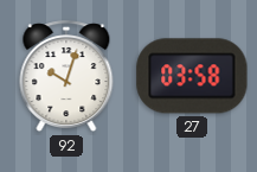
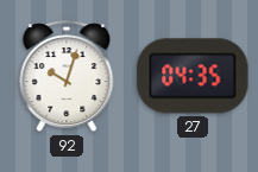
27: 03:58 -> 04:35 (193, 76)
